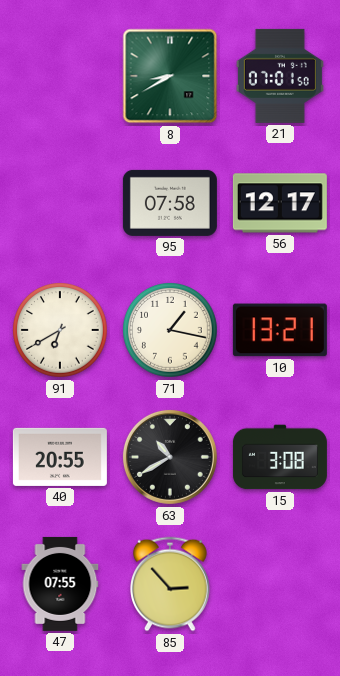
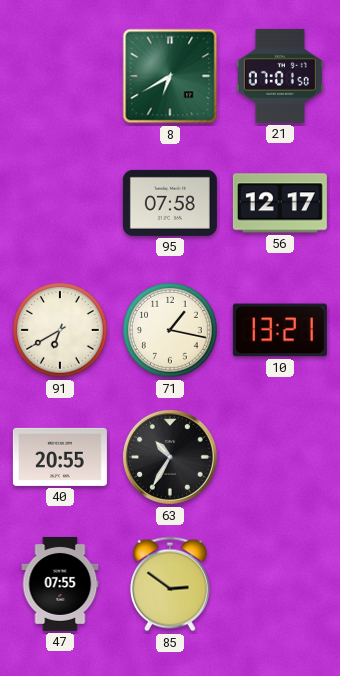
8: 8:40 -> 6:40 (170, 76)
63: 10:40 -> 10:35 (170, 457)
15: 3:08 -> none (280, 457)
85: 2:53 -> 2:51 (171, 584)
